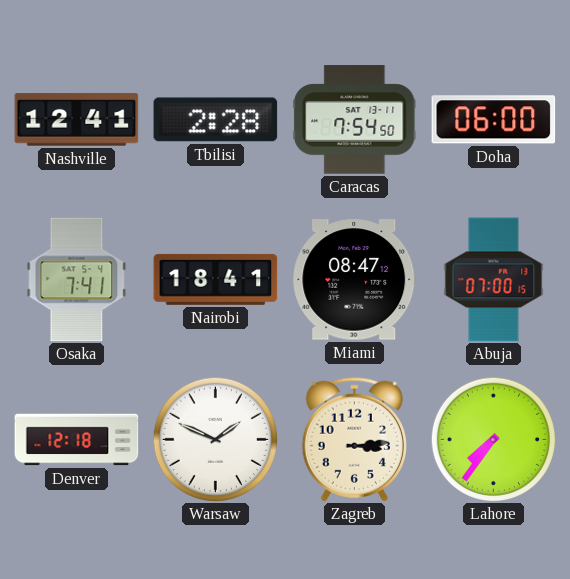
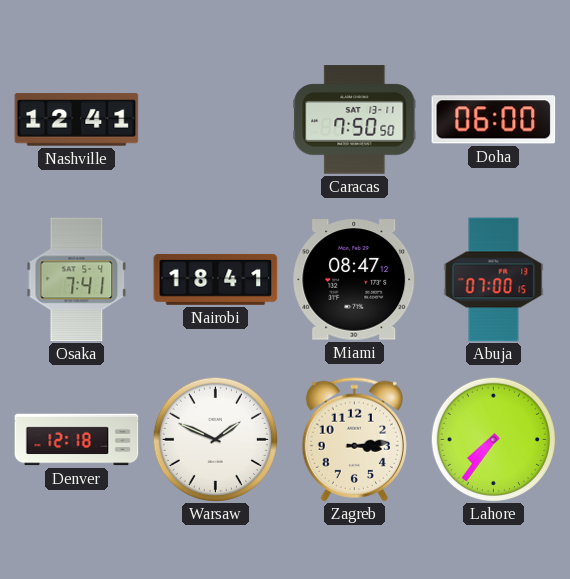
Tbilisi: 2:28 -> none (216, 120)
Caracas: 7:54 -> 7:50 (355, 120)
